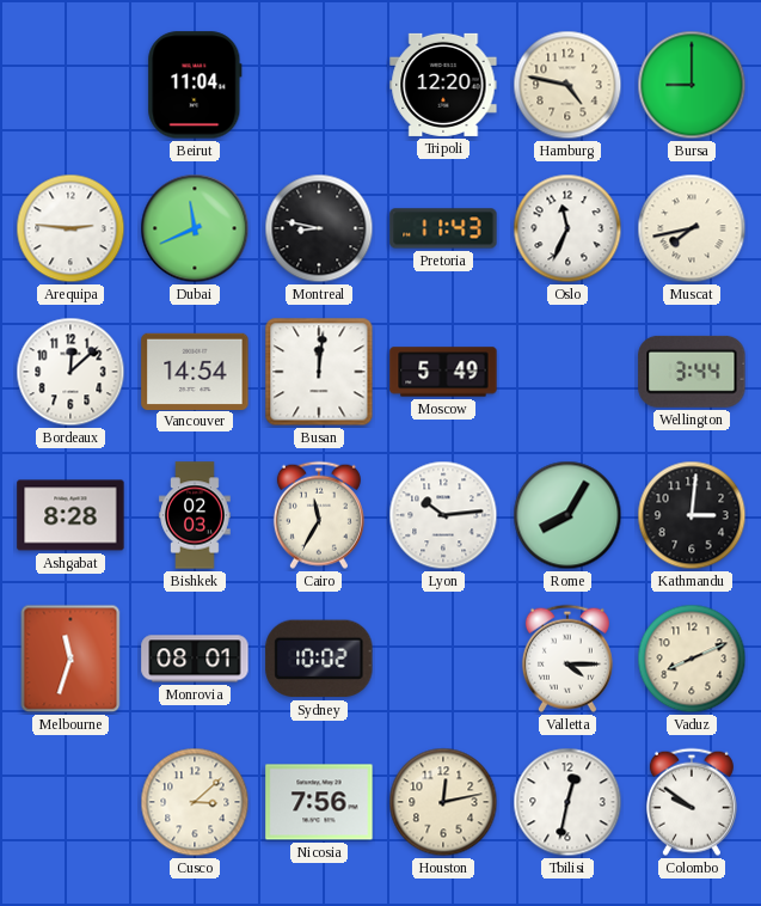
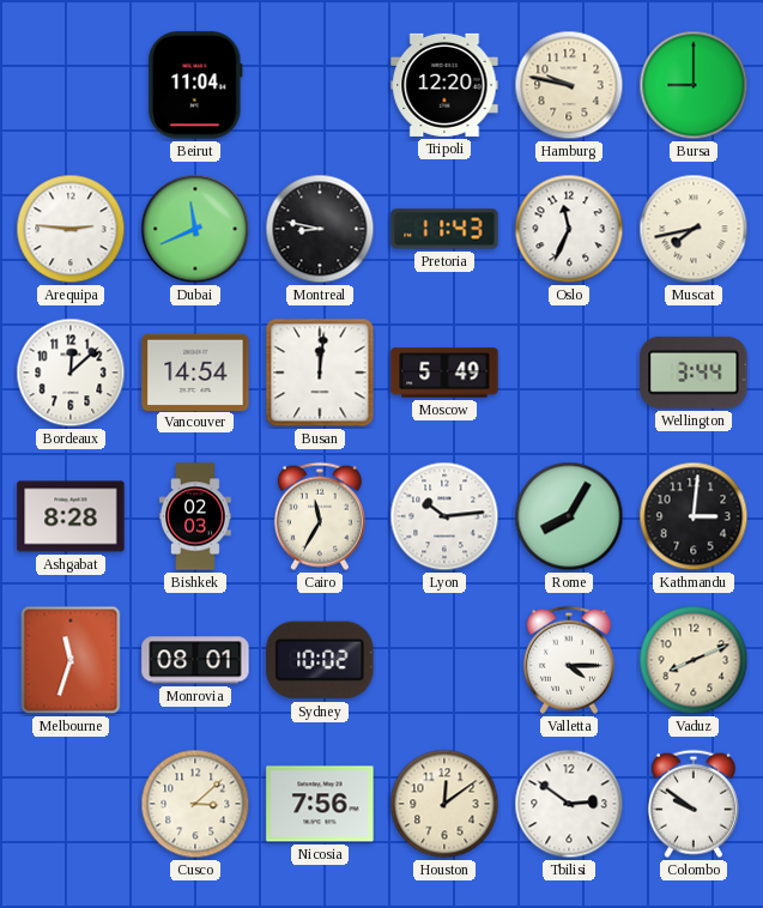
Hamburg: 4:47 -> 9:47 (569, 85)
Houston: 12:13 -> 12:09 (444, 804)
Tbilisi: 12:32 -> 2:51 (569, 804)
